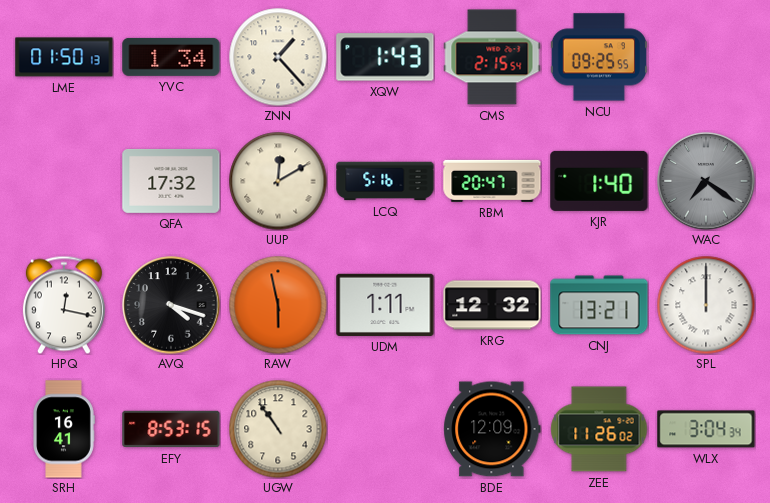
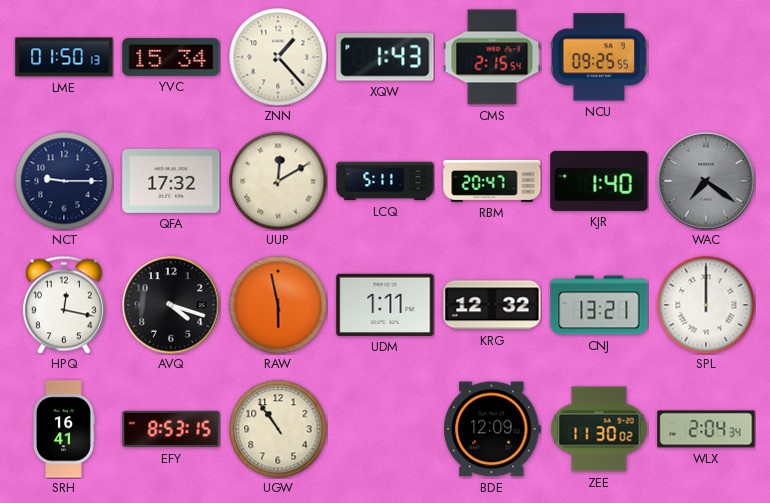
YVC: 1:34 -> 15:34 (171, 57)
NCT: none -> 9:15 (64, 181)
LCQ: 5:16 -> 5:11 (385, 181)
ZEE: 11:26 -> 11:30 (599, 429)
WLX: 3:04 -> 2:04 (706, 429)
